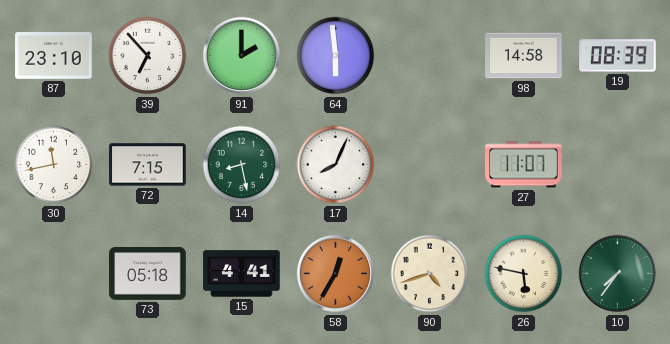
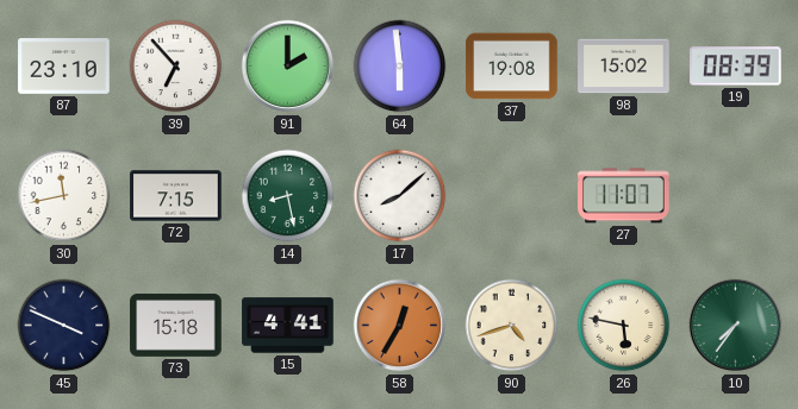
37: none -> 19:08 (512, 67)
98: 14:58 -> 15:02 (624, 67)
17: 8:04 -> 8:08 (400, 196)
45: none -> 3:49 (64, 326)
73: 05:18 -> 15:18 (176, 325)
